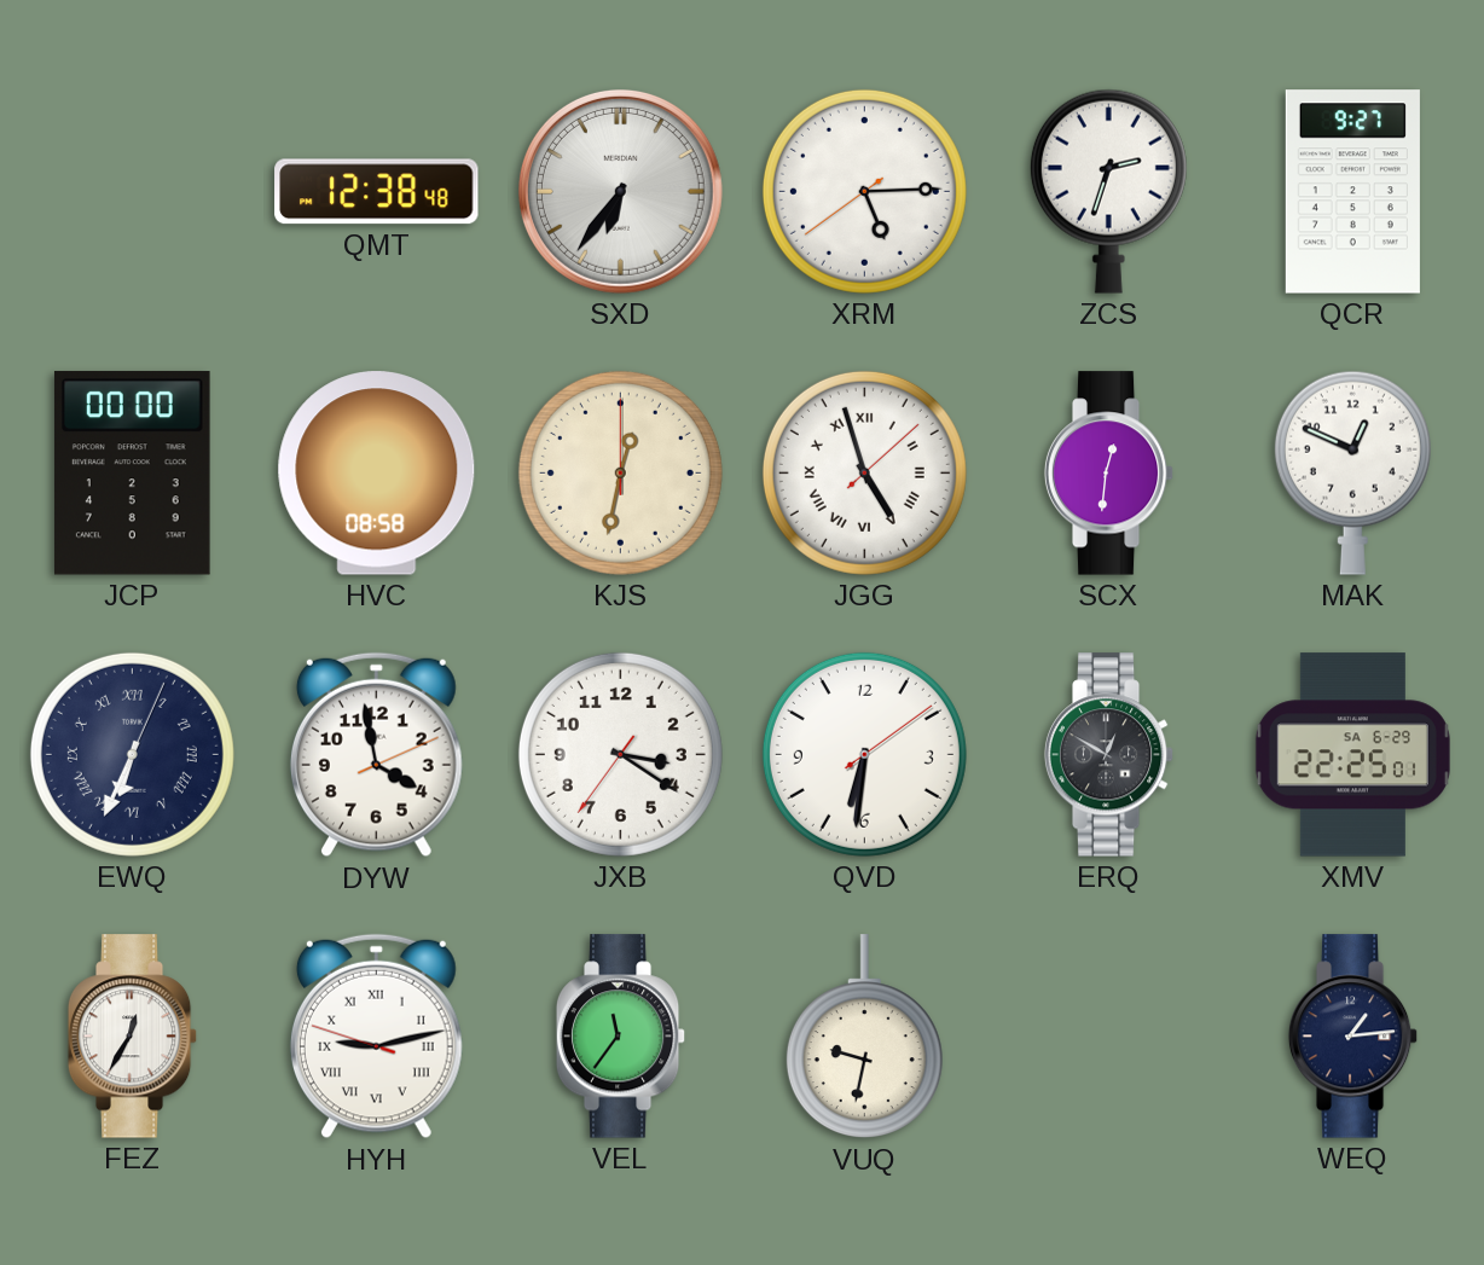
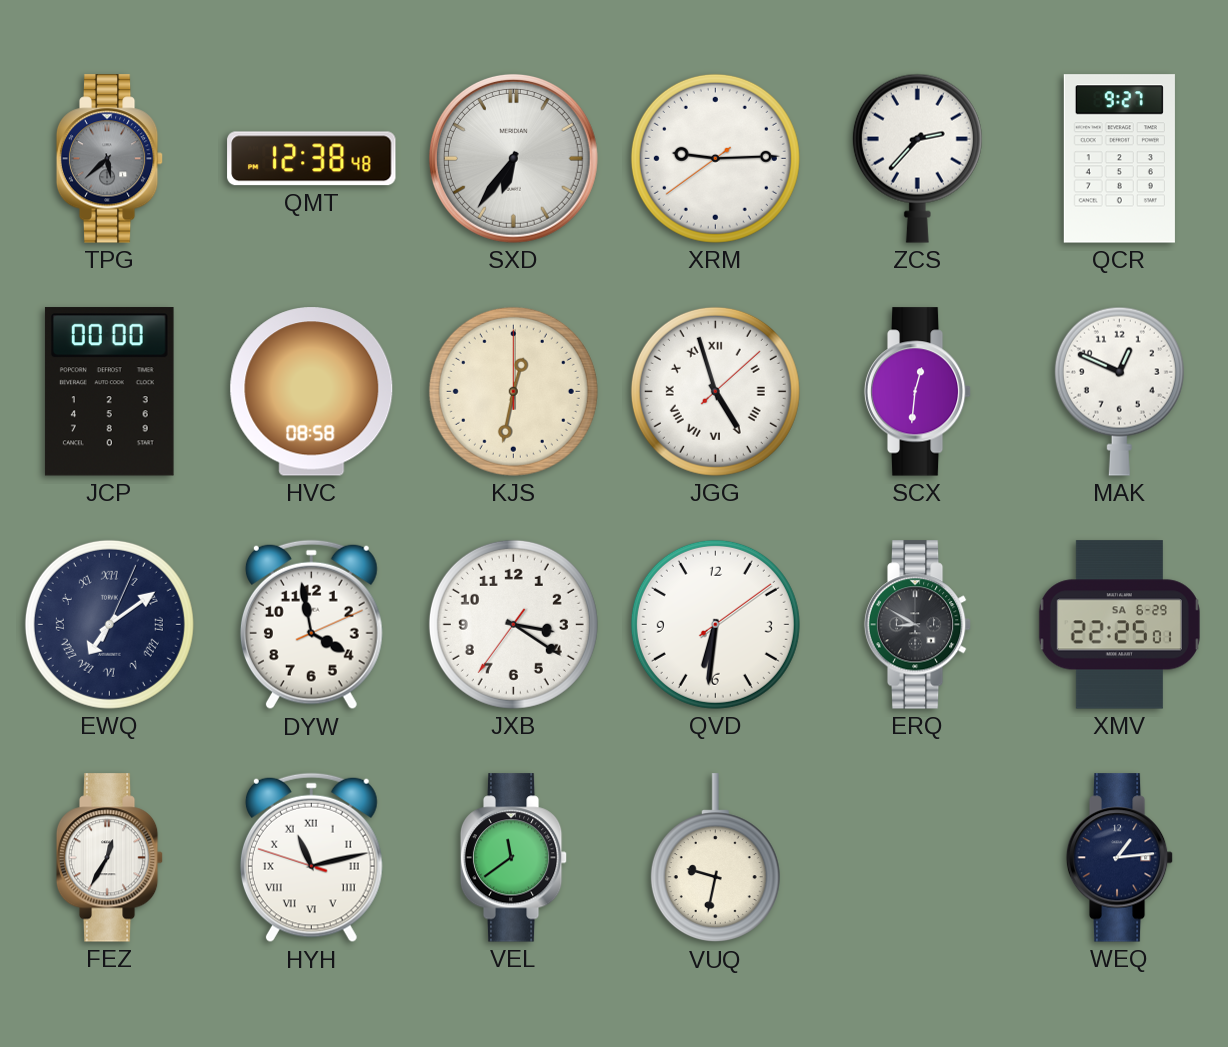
TPG: none -> 5:38 (110, 159)
XRM: 5:14 -> 9:14 (715, 158)
ZCS: 2:33 -> 2:37 (917, 158)
EWQ: 6:34 -> 7:09 (109, 624)
ERQ: 12:50 -> 8:50 (918, 625)
HYH: 9:12 -> 11:12 (311, 858)
VEL: 11:36 -> 11:39 (514, 858)
